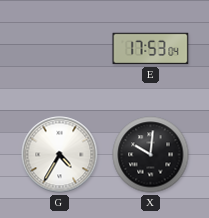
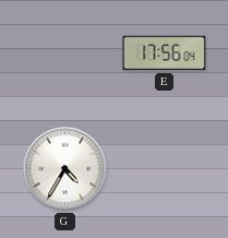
E: 17:53 -> 17:56 (165, 53)
X: 10:01 -> none (151, 155)
